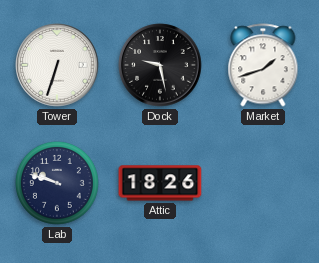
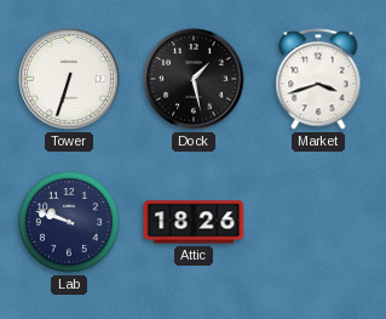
Dock: 9:28 -> 1:28 (194, 79)
Market: 1:42 -> 3:42 (318, 79)
